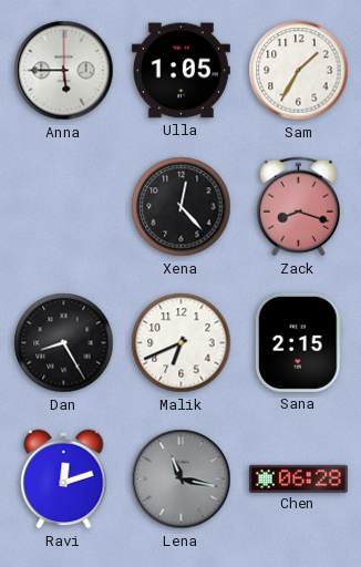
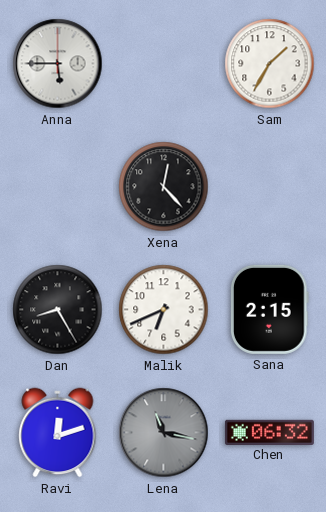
Ulla: 1:05 -> none (180, 71)
Zack: 8:18 -> none (298, 207)
Chen: 06:28 -> 06:32 (269, 432)
